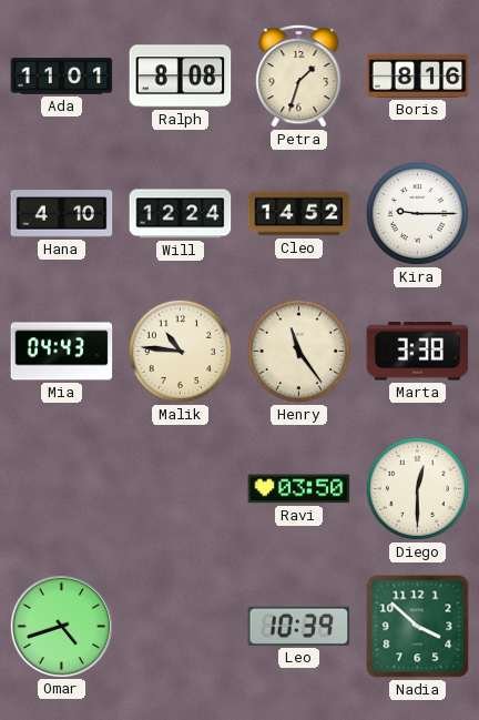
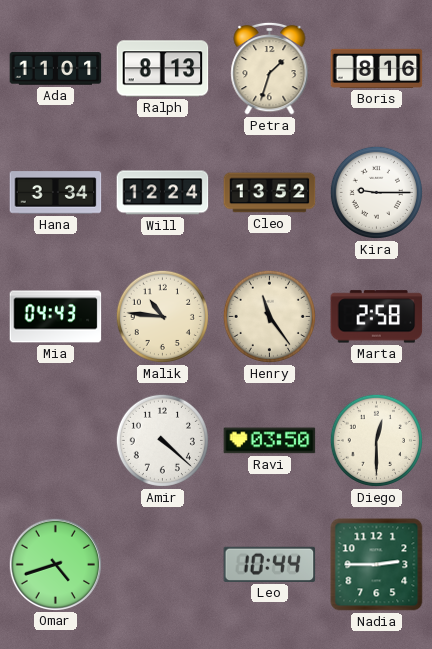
Ralph: 8:08 -> 8:13 (163, 69)
Hana: 4:10 -> 3:34 (56, 193)
Cleo: 14:52 -> 13:52 (270, 193)
Marta: 3:38 -> 2:58 (377, 317)
Amir: none -> 4:22 (162, 440)
Leo: 10:39 -> 10:44 (270, 564)
Nadia: 3:52 -> 2:45 (377, 565)
